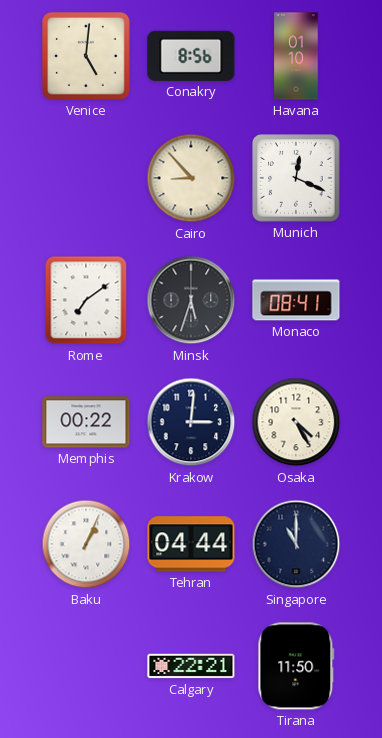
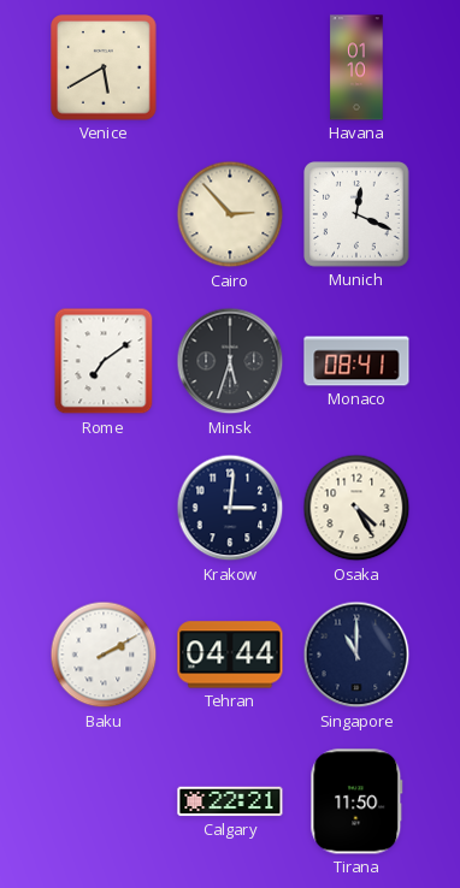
Venice: 5:01 -> 5:40 (104, 67)
Conakry: 8:56 -> none (191, 56)
Cairo: 8:53 -> 2:53 (230, 214)
Memphis: 00:22 -> none (86, 422)
Baku: 1:04 -> 2:10 (104, 655)
